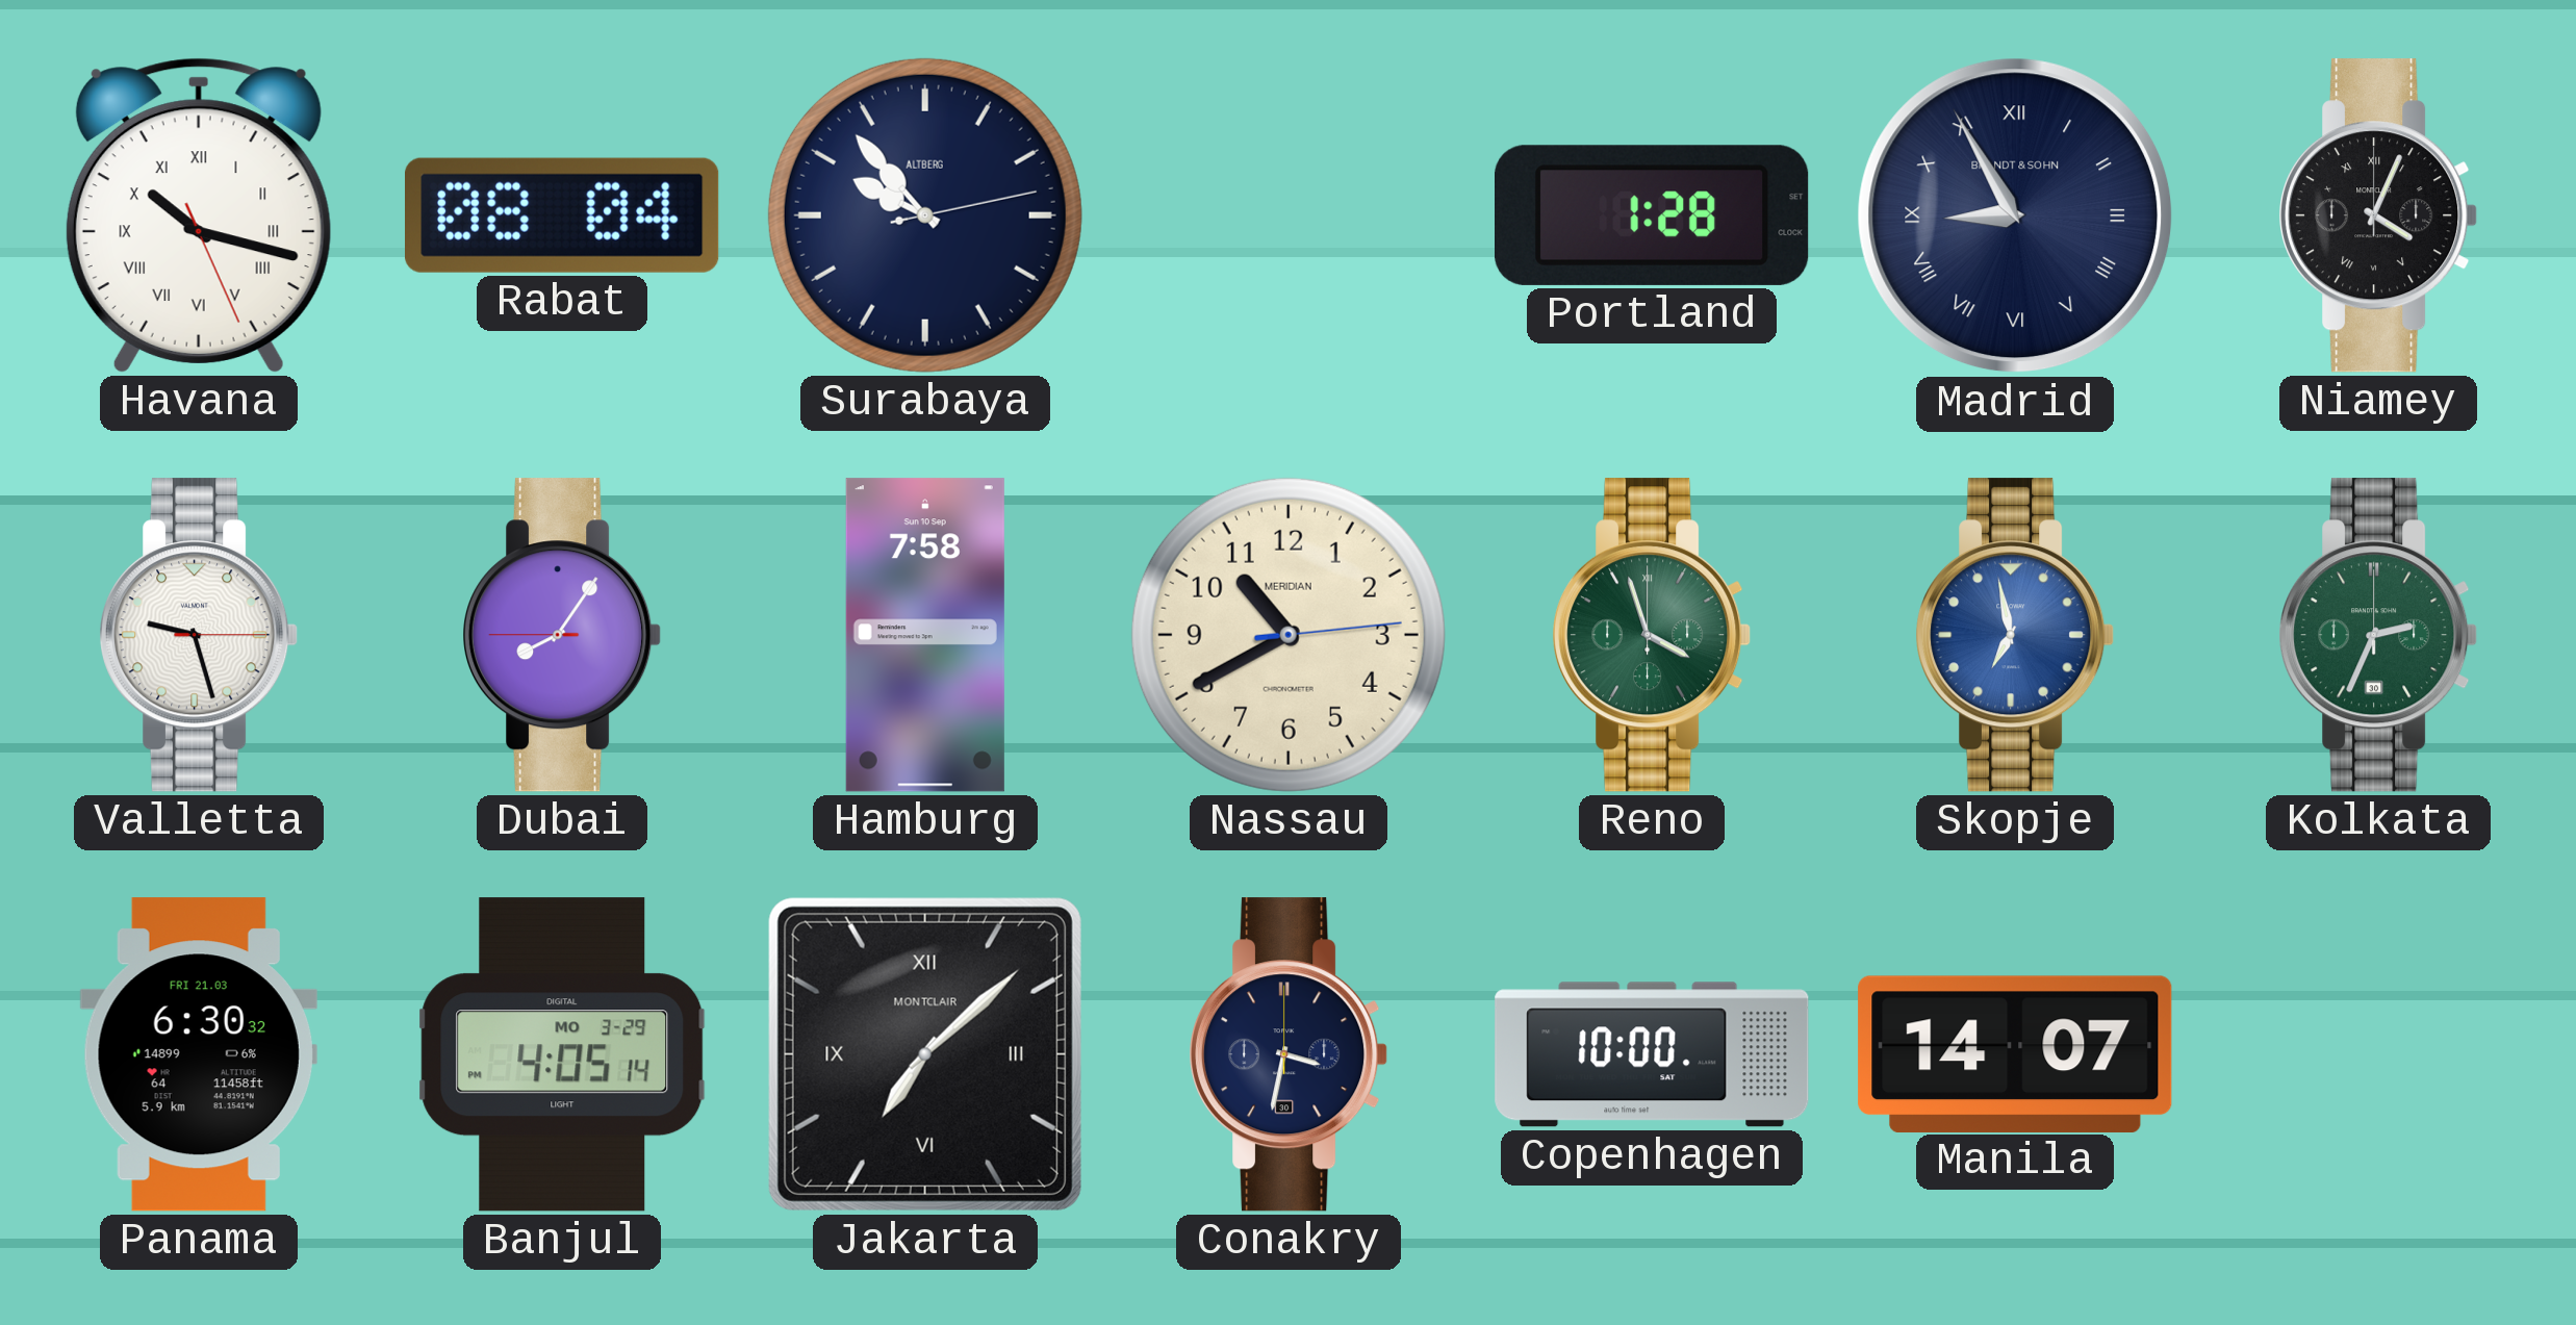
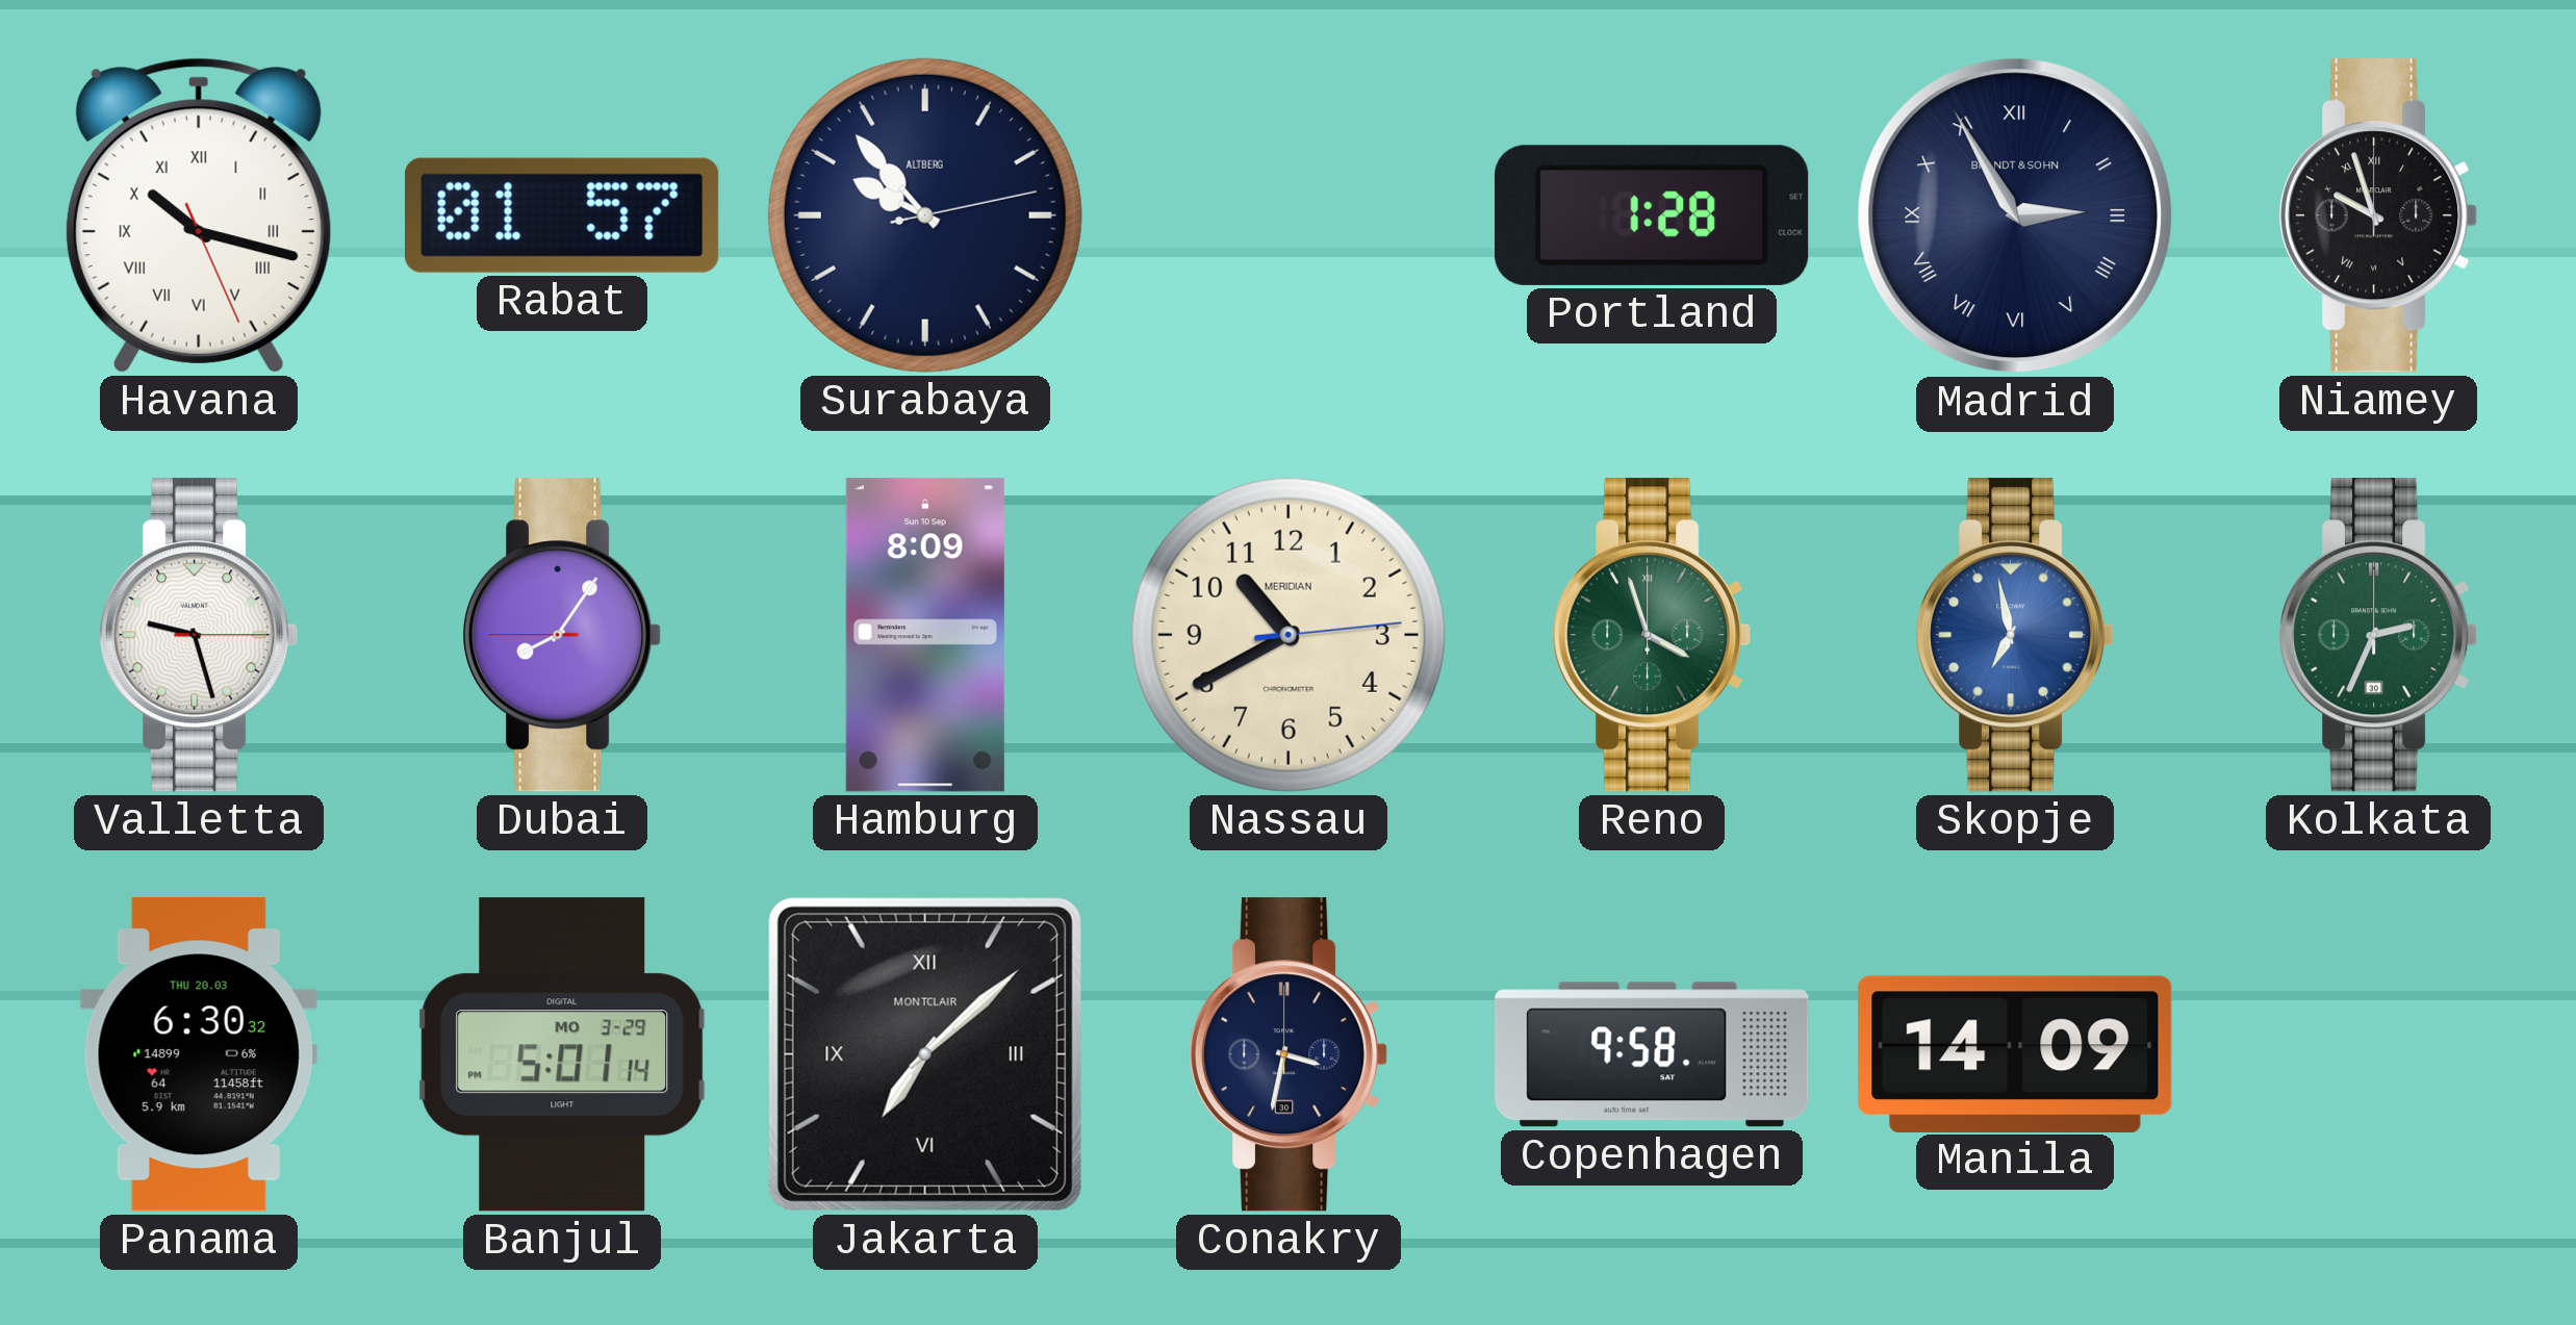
Rabat: 08:04 -> 01:57 (563, 215)
Madrid: 8:55 -> 2:55 (2015, 215)
Niamey: 4:04 -> 9:57 (2378, 215)
Hamburg: 7:58 -> 8:09 (925, 635)
Panama date: FRI 21.03 -> THU 20.03 (199, 1054)
Banjul: 4:05 -> 5:01 (562, 1054)
Copenhagen: 10:00 -> 9:58 (1652, 1054)
Manila: 14:07 -> 14:09 (2015, 1053)
